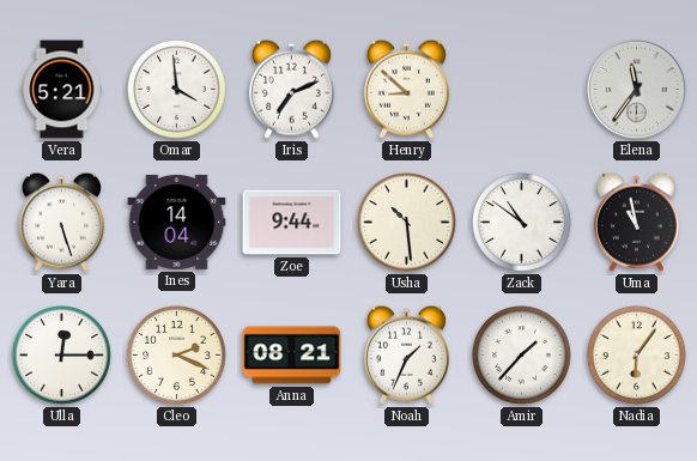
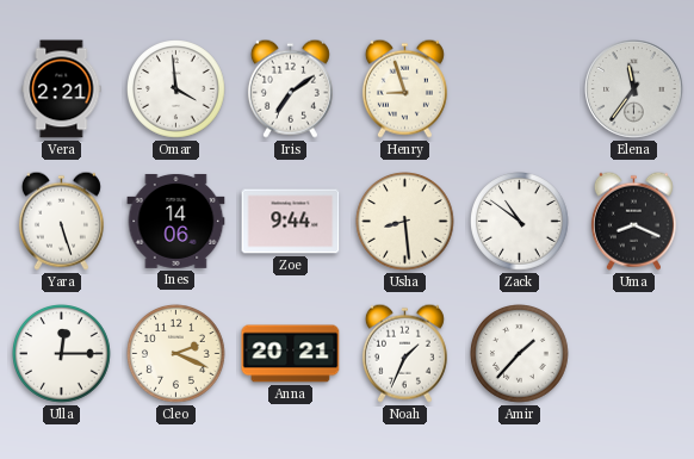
Vera: 5:21 -> 2:21 (62, 89)
Iris: 7:11 -> 7:09 (290, 88)
Henry: 8:52 -> 8:57 (404, 88)
Ines: 14:04 -> 14:06 (176, 221)
Usha: 10:29 -> 8:29 (405, 222)
Uma: 10:58 -> 8:19 (633, 221)
Anna: 08:21 -> 20:21 (291, 354)
Nadia: 6:06 -> none (637, 356)
